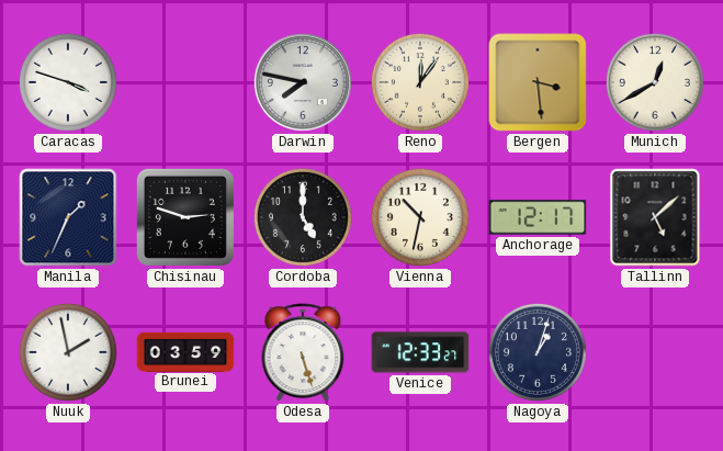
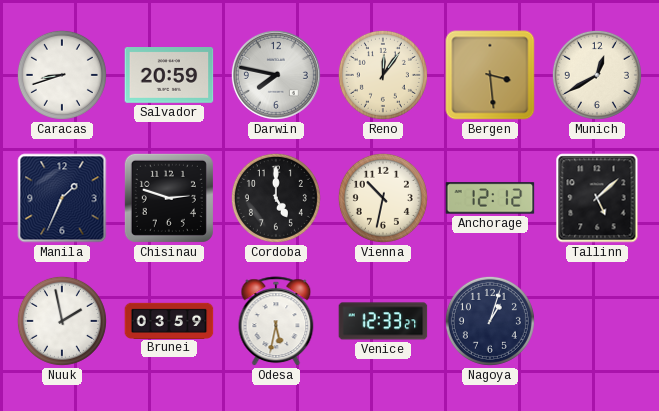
Caracas: 3:48 -> 8:42 (62, 75)
Salvador: none -> 20:59 (169, 76)
Anchorage: 12:17 -> 12:12 (490, 198)
Odesa: 5:27 -> 5:32 (276, 322)
